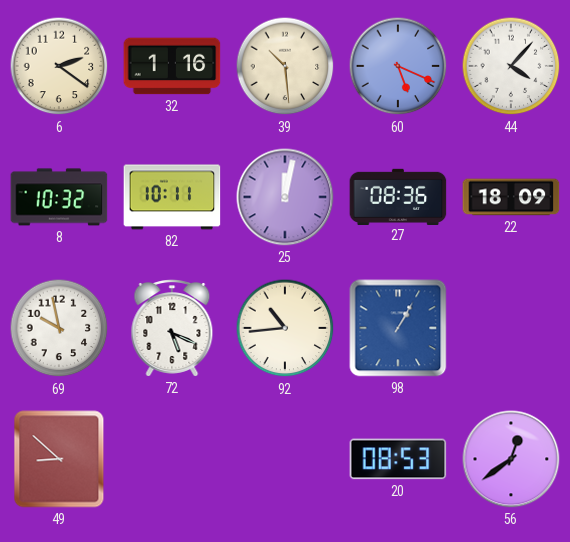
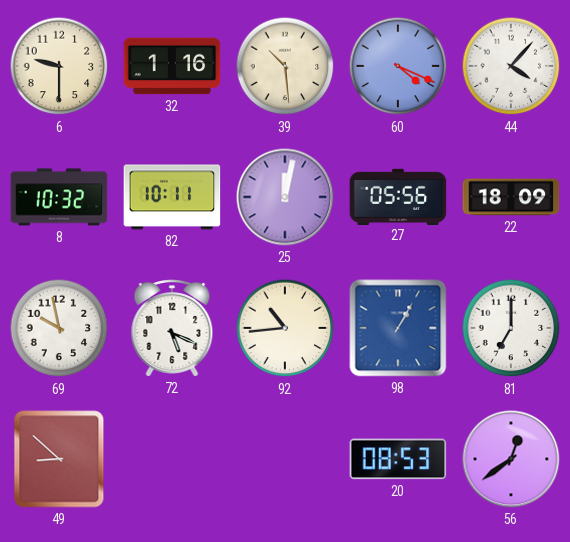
6: 2:21 -> 9:30 (59, 66)
60: 5:19 -> 4:19 (398, 66)
27: 08:36 -> 05:56 (398, 196)
81: none -> 7:00 (511, 328)
